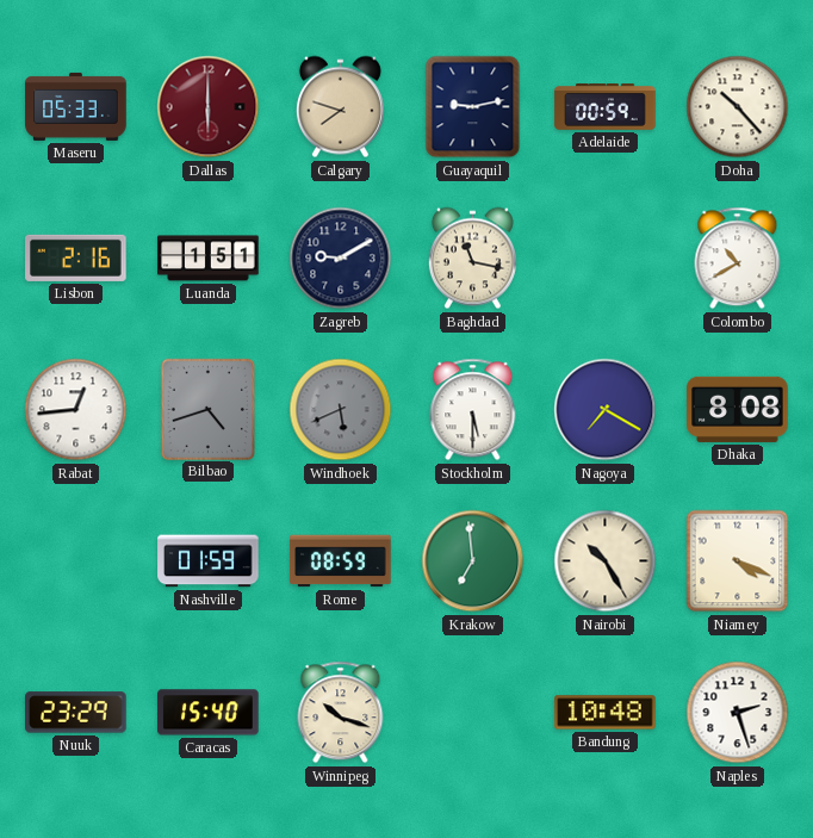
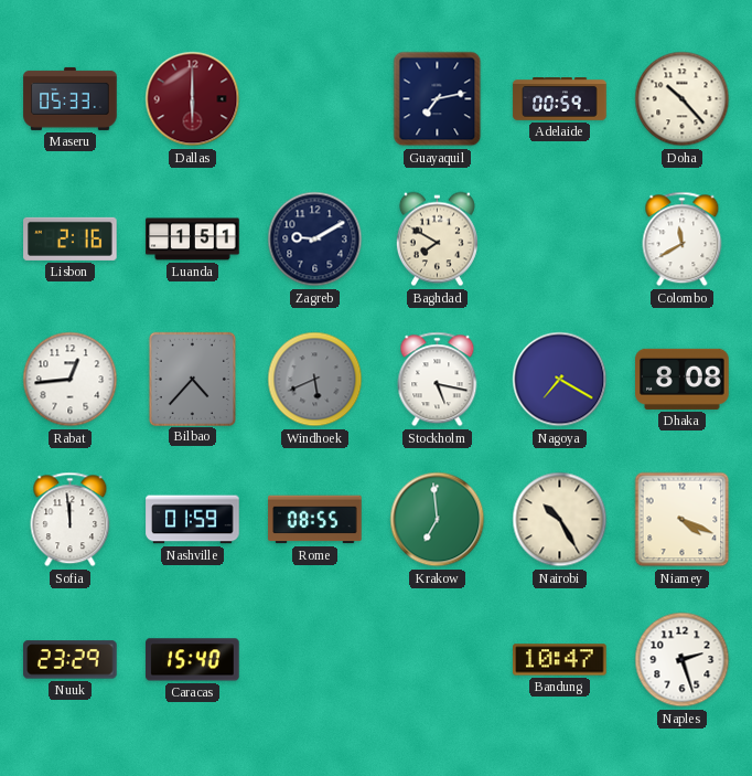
Calgary: 7:48 -> none (340, 107)
Guayaquil: 9:13 -> 7:13 (438, 99)
Baghdad: 11:17 -> 7:50 (437, 240)
Colombo: 10:40 -> 11:40 (683, 240)
Bilbao: 4:42 -> 4:37 (192, 379)
Stockholm: 5:30 -> 5:17 (438, 380)
Sofia: none -> 11:59 (71, 520)
Rome: 08:59 -> 08:55 (315, 520)
Winnipeg: 10:18 -> none (341, 713)
Bandung: 10:48 -> 10:47 (560, 660)
